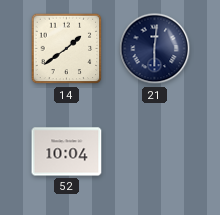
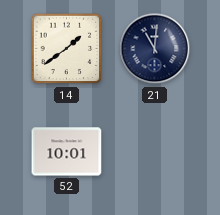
21: 6:01 -> 11:01 (155, 49)
52: 10:04 -> 10:01 (67, 152)
